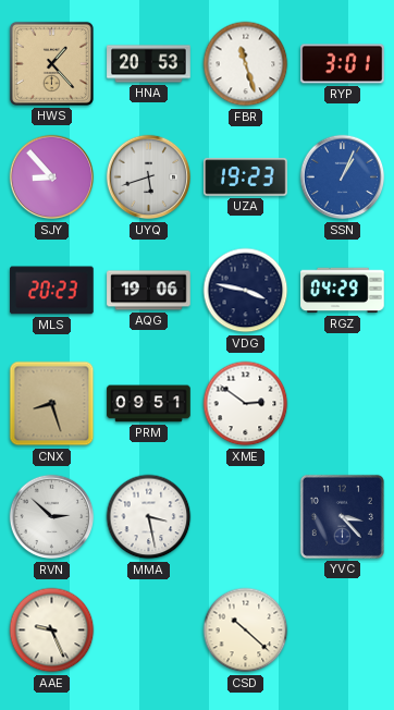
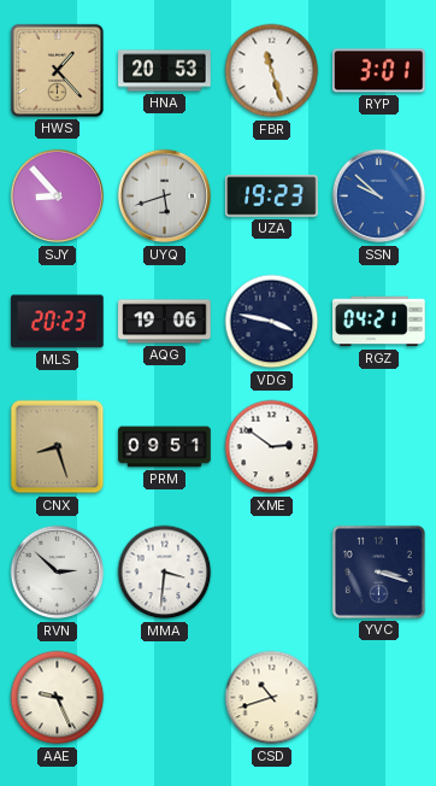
SSN: 1:04 -> 9:52 (379, 196)
RGZ: 04:29 -> 04:21 (379, 322)
MMA: 3:28 -> 3:31 (165, 573)
YVC: 3:23 -> 3:18 (378, 571)
CSD: 10:22 -> 10:42 (272, 698)
